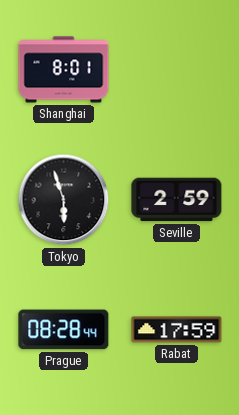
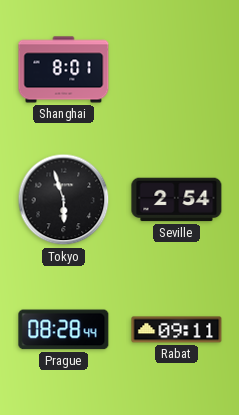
Seville: 2:59 -> 2:54 (177, 200)
Rabat: 17:59 -> 09:11 (177, 330)
